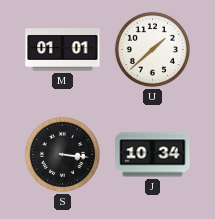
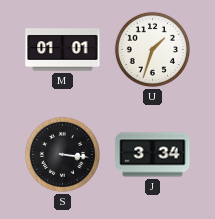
U: 1:38 -> 1:33 (152, 49)
J: 10:34 -> 3:34 (153, 155)
